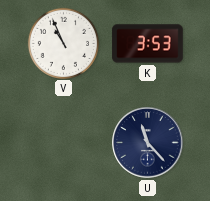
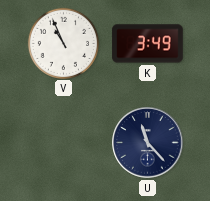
K: 3:53 -> 3:49 (148, 44)
